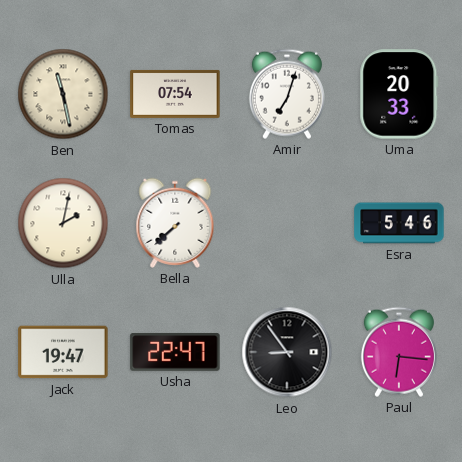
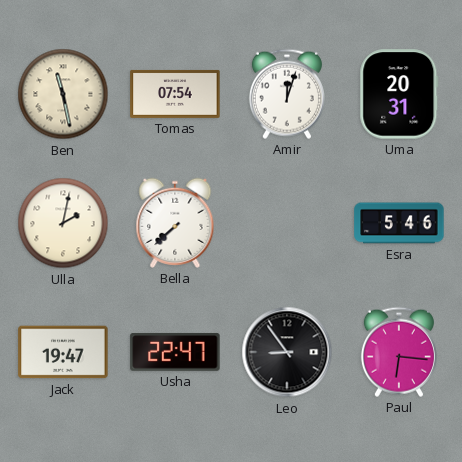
Amir: 7:03 -> 12:03 (287, 94)
Uma: 20:33 -> 20:31 (399, 94)
